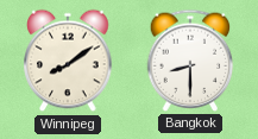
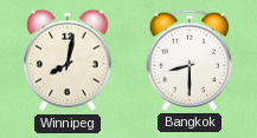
Winnipeg: 8:09 -> 8:02 (68, 60)
